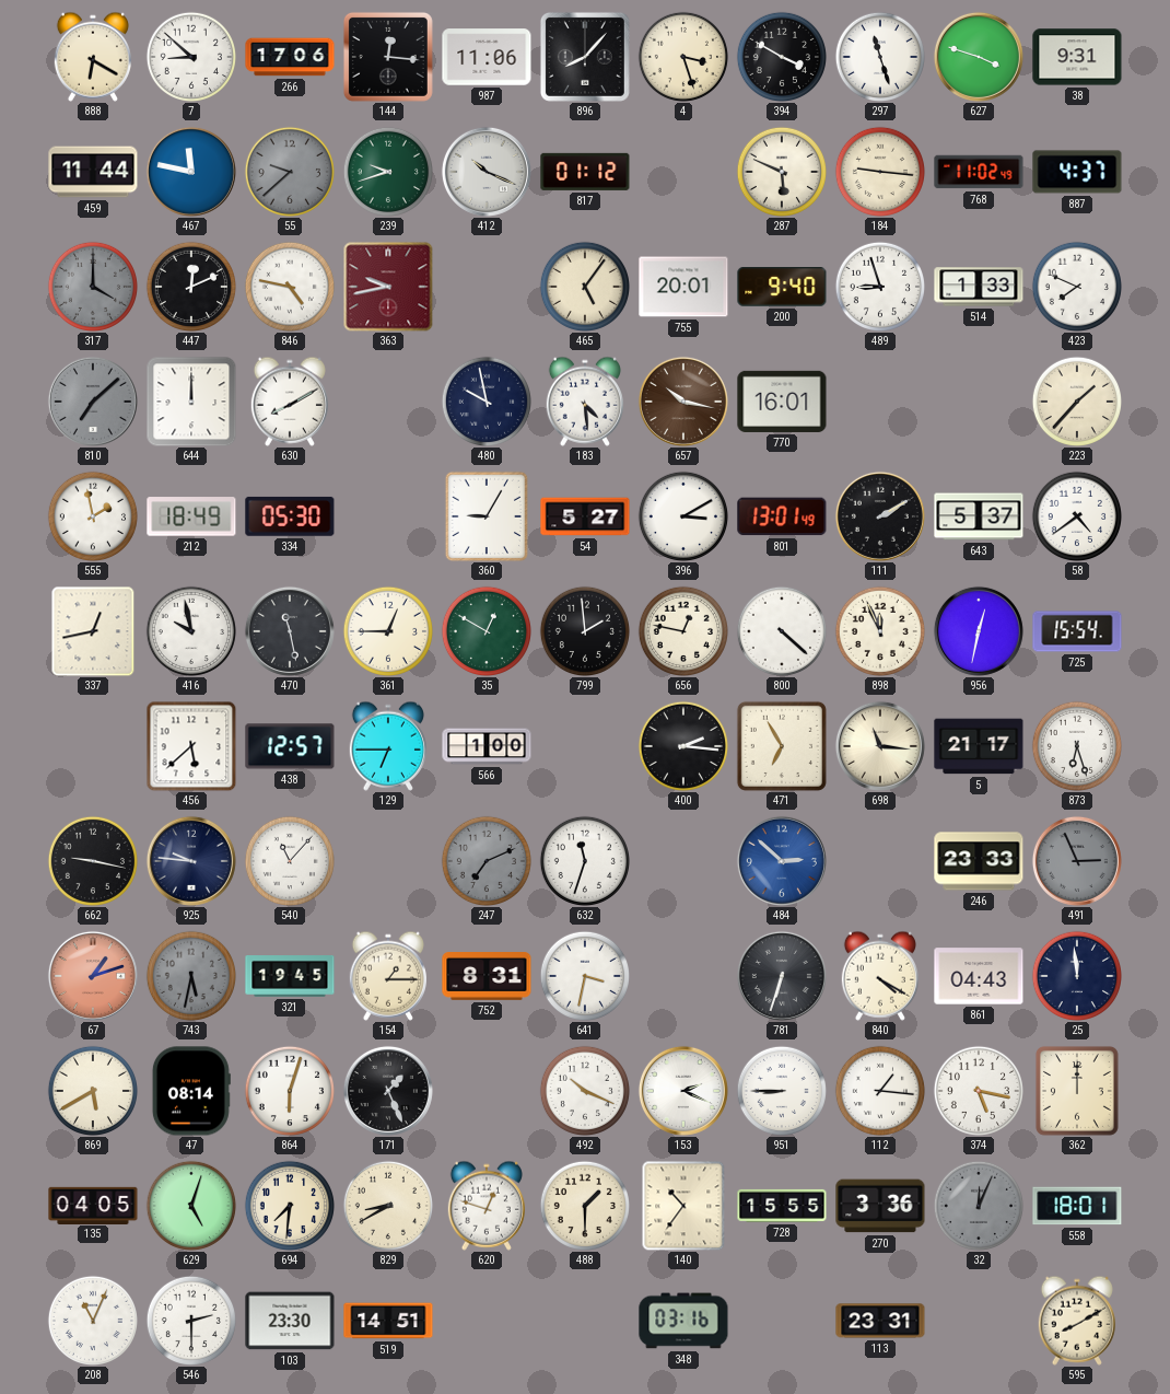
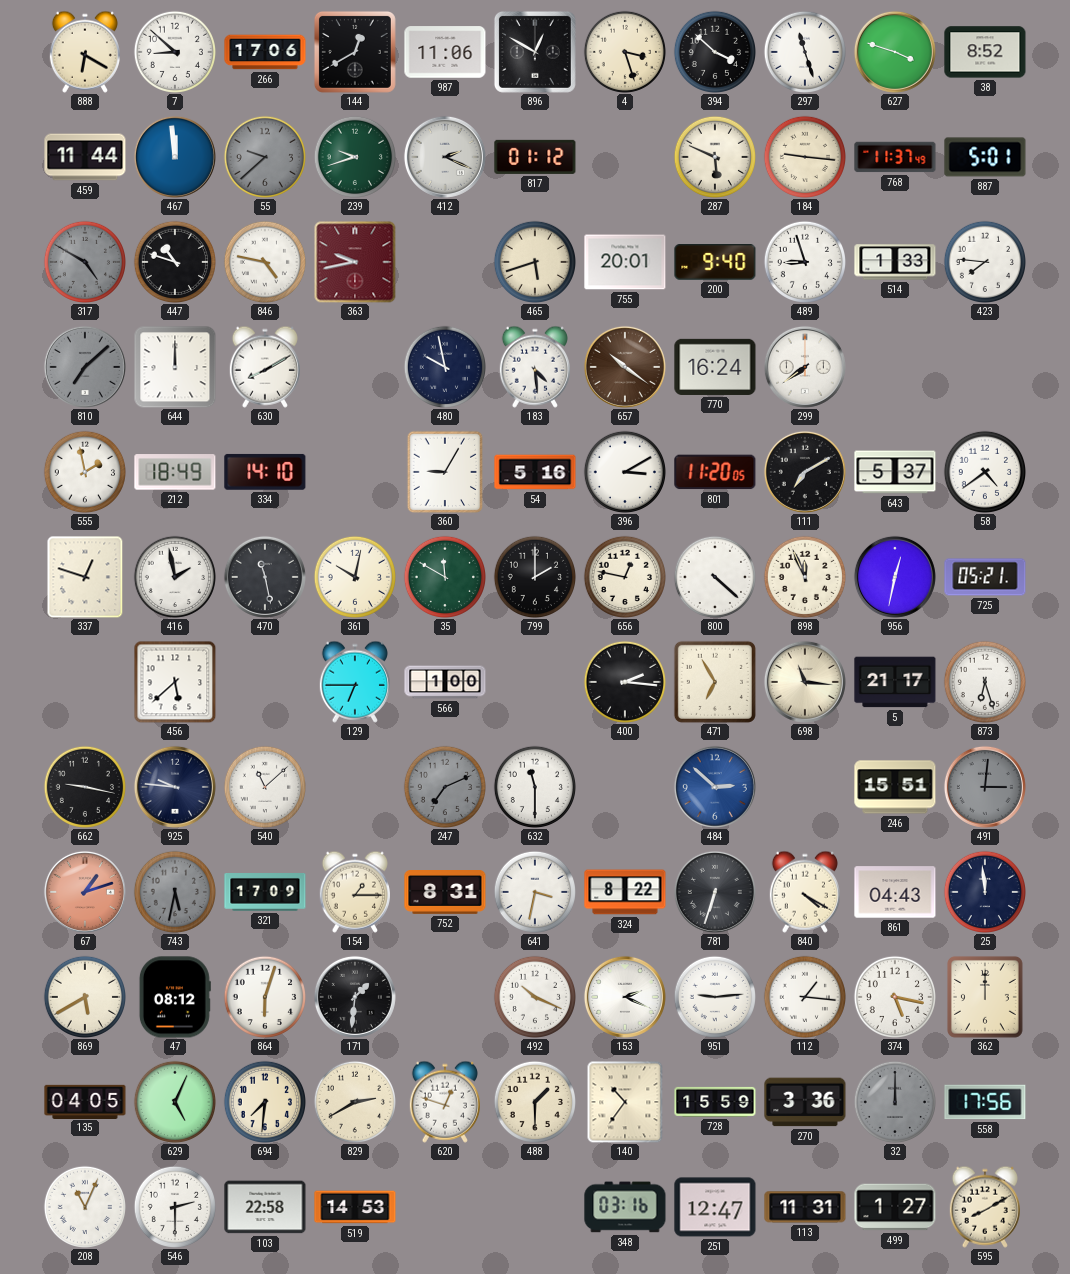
144: 12:16 -> 12:40 (355, 52)
896: 8:07 -> 12:50 (535, 52)
394: 3:50 -> 3:52 (714, 51)
38: 9:31 -> 8:52 (985, 52)
467: 11:47 -> 11:59 (175, 157)
412: 10:19 -> 2:19 (445, 157)
768: 11:02 -> 11:37 (895, 157)
887: 4:37 -> 5:01 (985, 157)
317: 4:00 -> 4:50 (84, 261)
447: 12:11 -> 10:48 (174, 261)
465: 5:06 -> 5:42 (534, 261)
423: 7:49 -> 7:46 (984, 261)
657: 10:17 -> 10:21 (625, 367)
770: 16:01 -> 16:24 (715, 367)
299: none -> 7:39 (805, 367)
223: 1:37 -> none (1076, 400)
334: 05:30 -> 14:10 (265, 472)
54: 5:27 -> 5:16 (535, 472)
801: 13:01 -> 11:20 (715, 472)
111: 2:10 -> 7:10 (805, 472)
337: 12:43 -> 12:48 (85, 577)
416: 9:58 -> 1:58 (174, 576)
361: 12:45 -> 10:02 (354, 576)
35: 12:50 -> 11:50 (444, 576)
799: 1:59 -> 2:00 (534, 576)
725: 15:54 -> 05:21 (985, 577)
438: 12:57 -> none (290, 746)
540: 11:07 -> 11:08 (264, 786)
632: 11:33 -> 11:30 (534, 786)
246: 23:33 -> 15:51 (895, 787)
491: 2:56 -> 3:01 (985, 787)
321: 19:45 -> 17:09 (265, 893)
324: none -> 8:22 (625, 892)
47: 08:14 -> 08:12 (175, 997)
171: 1:26 -> 1:31 (355, 997)
951: 8:45 -> 9:14 (714, 996)
629: 5:03 -> 5:04 (174, 1101)
829: 8:40 -> 2:40 (354, 1101)
728: 15:55 -> 15:59 (715, 1102)
32: 12:04 -> 12:00 (894, 1101)
558: 18:01 -> 17:56 (985, 1102)
103: 23:30 -> 22:58 (265, 1207)
519: 14:51 -> 14:53 (355, 1207)
251: none -> 12:47 (715, 1207)
113: 23:31 -> 11:31 (805, 1207)
499: none -> 1:27 (895, 1207)
